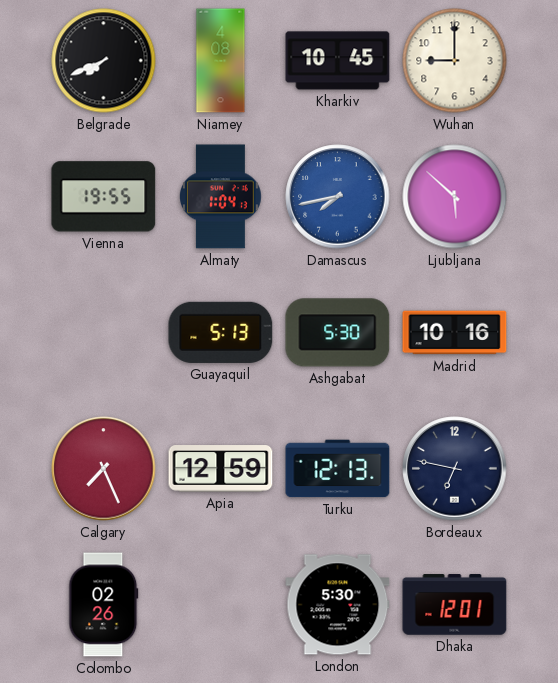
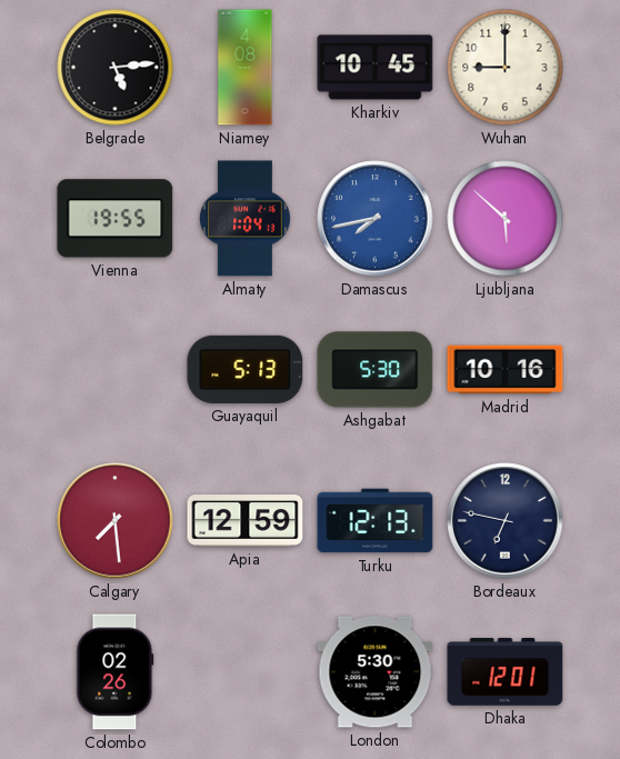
Belgrade: 7:41 -> 5:14 (116, 68)
Calgary: 7:26 -> 7:29 (116, 521)
